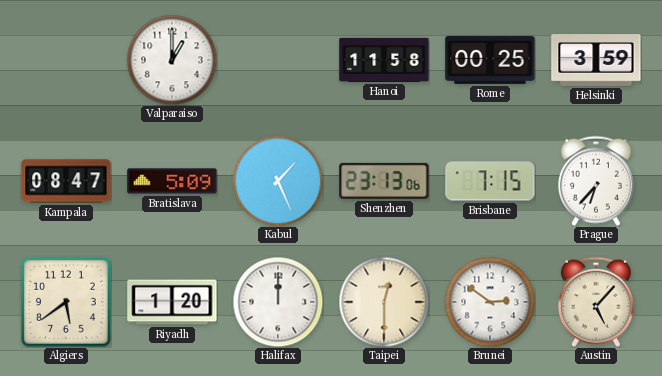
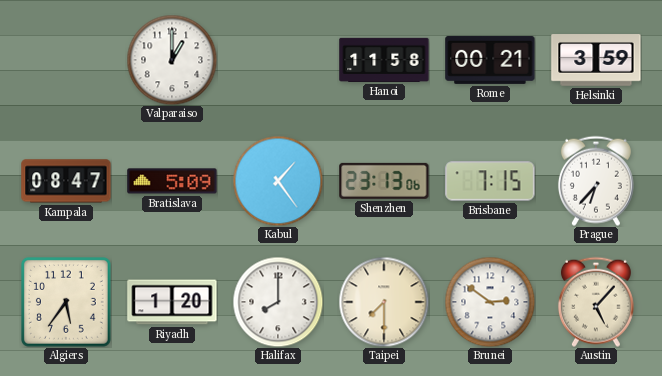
Rome: 00:25 -> 00:21 (490, 60)
Kabul: 1:26 -> 1:24 (278, 181)
Algiers: 5:39 -> 5:36 (66, 302)
Halifax: 12:00 -> 8:00 (278, 302)
Taipei: 12:30 -> 7:30 (384, 302)
